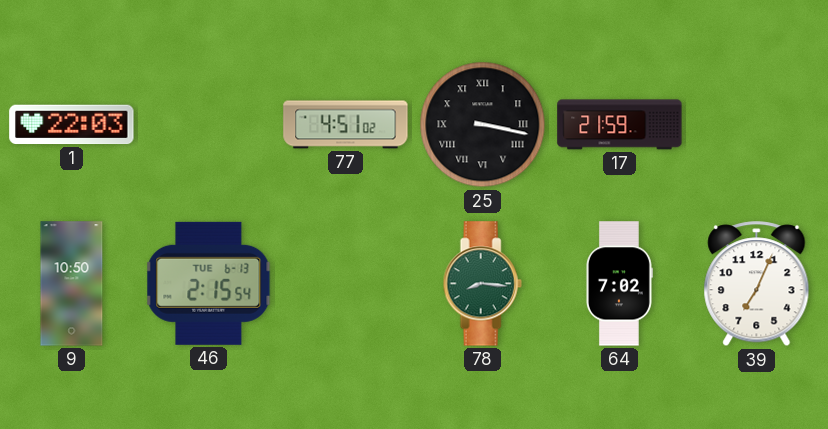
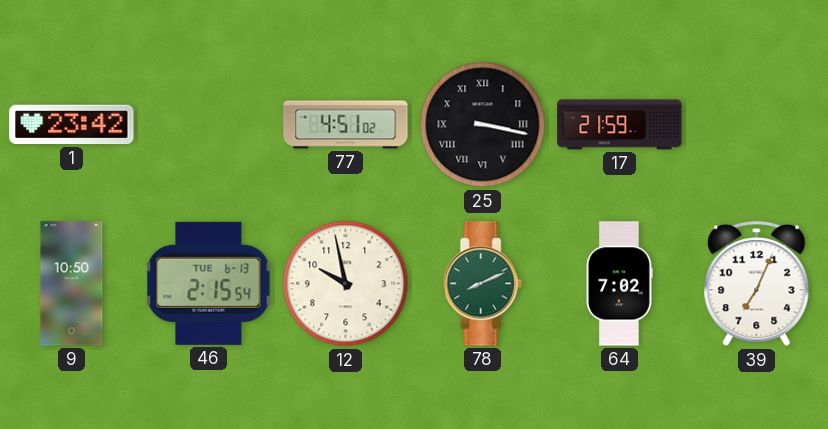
1: 22:03 -> 23:42 (72, 125)
12: none -> 9:58 (346, 284)
78: 8:16 -> 8:11 (482, 284)
